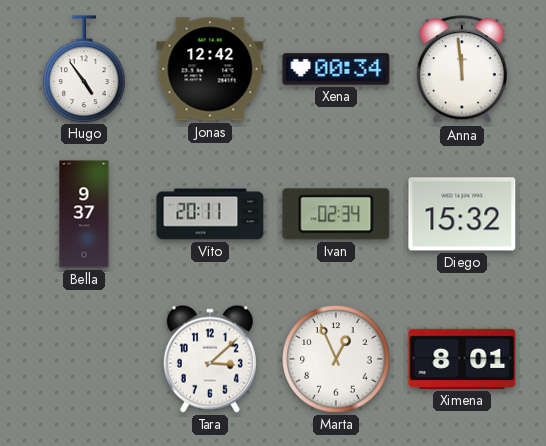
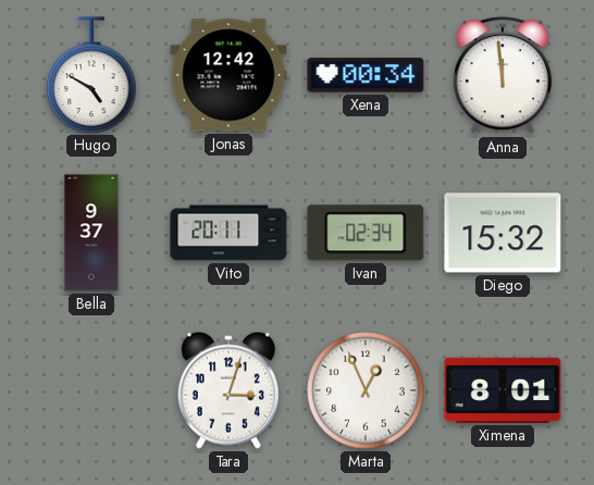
Hugo: 4:54 -> 4:50 (91, 75)
Tara: 3:08 -> 3:03 (228, 390)
